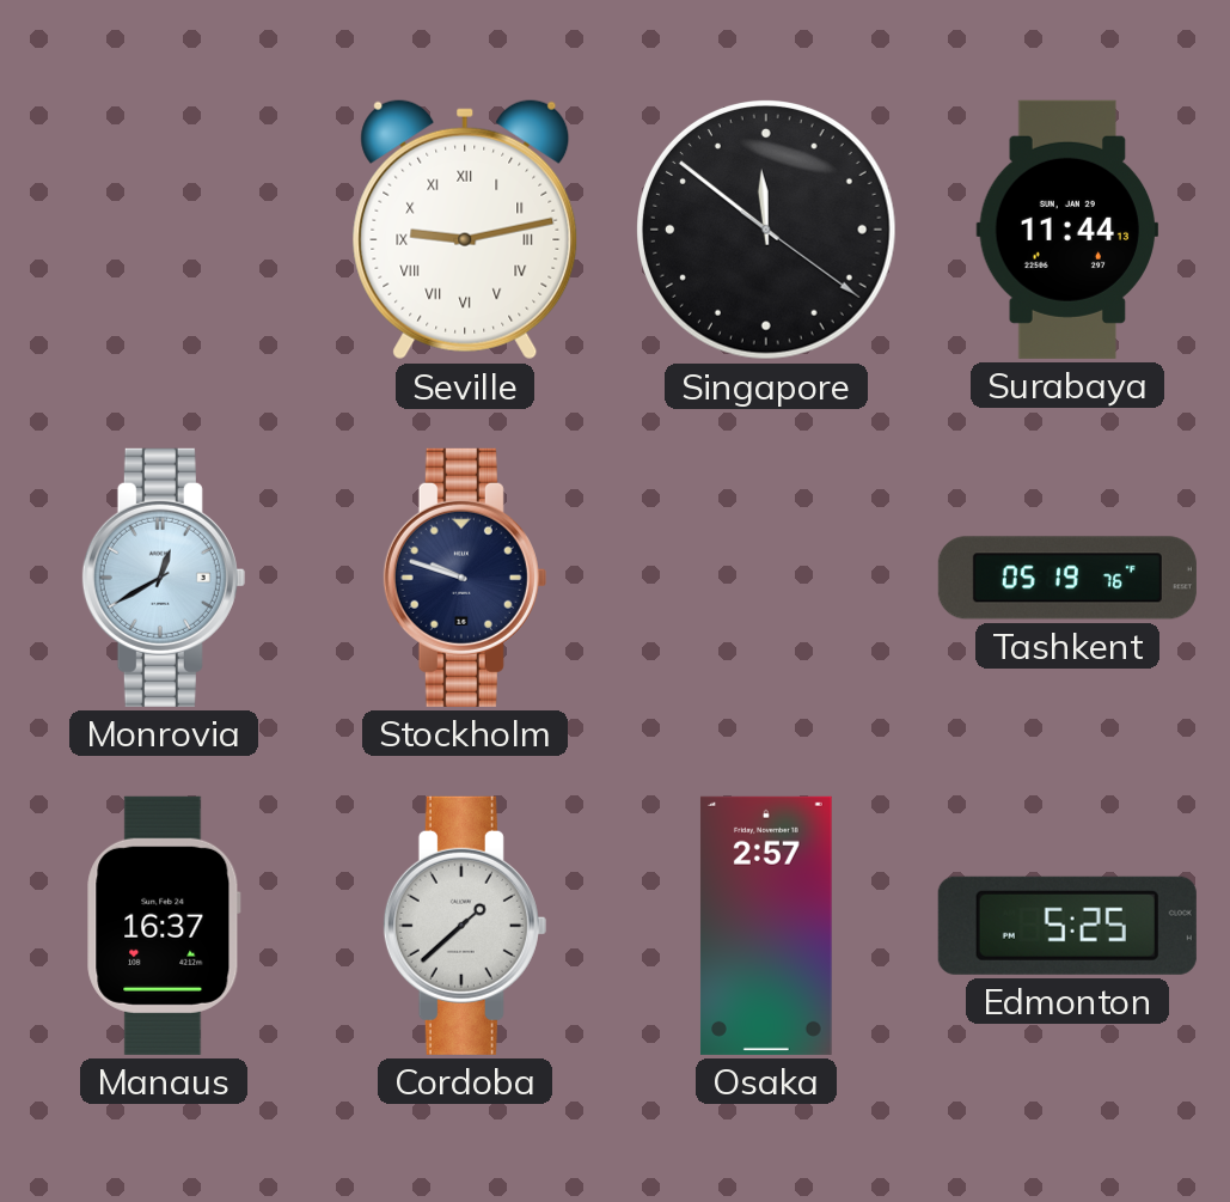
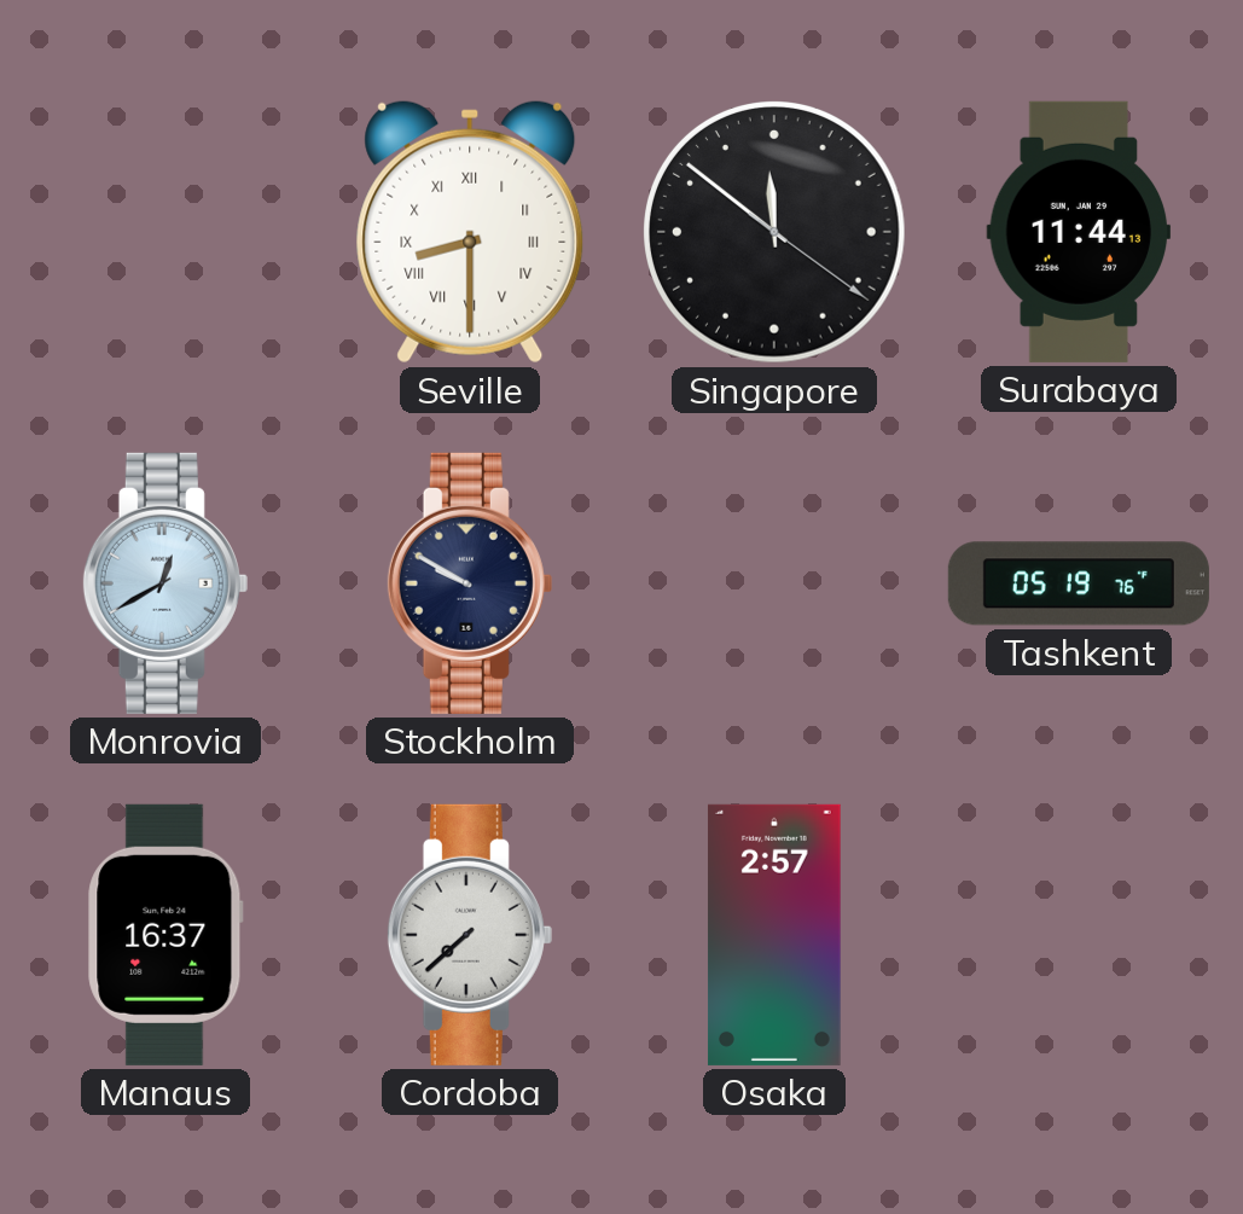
Seville: 9:13 -> 8:30 (470, 232)
Stockholm: 9:48 -> 9:50 (470, 583)
Cordoba: 1:38 -> 7:38 (470, 935)
Edmonton: 5:25 -> none (1067, 926)
